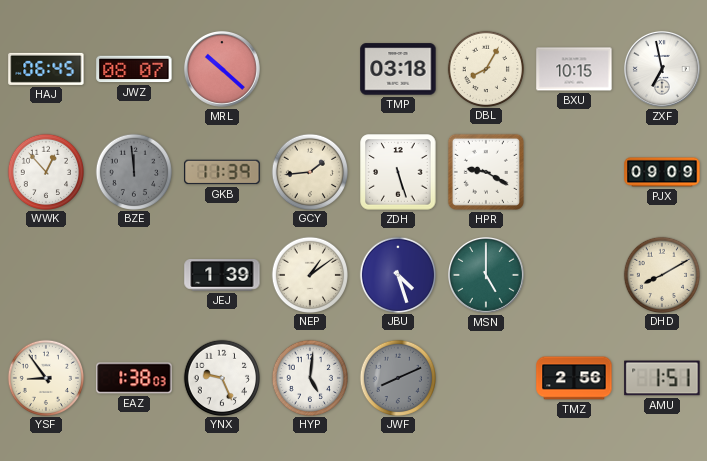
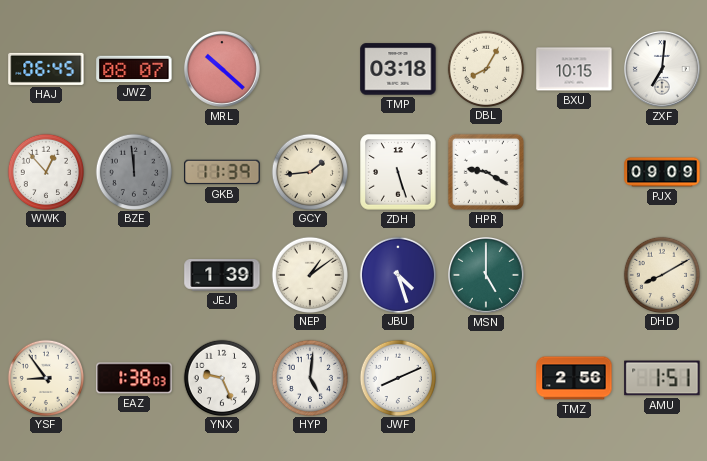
ZXF: 6:58 -> 7:01 (662, 69)
JWF dial: grey -> white (397, 377)
